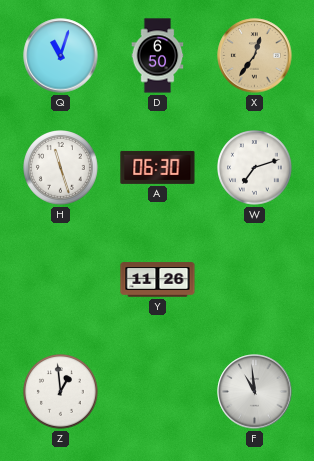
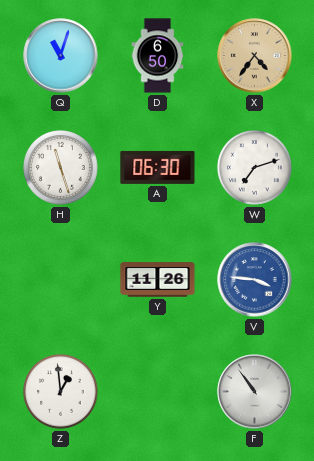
X: 12:36 -> 4:36 (255, 56)
V: none -> 3:46 (255, 280)
F: 10:59 -> 10:54 (255, 392)
